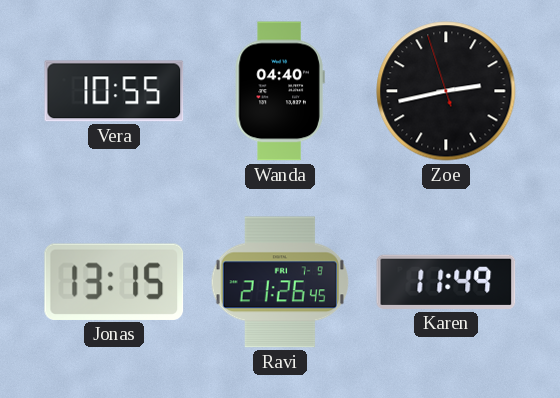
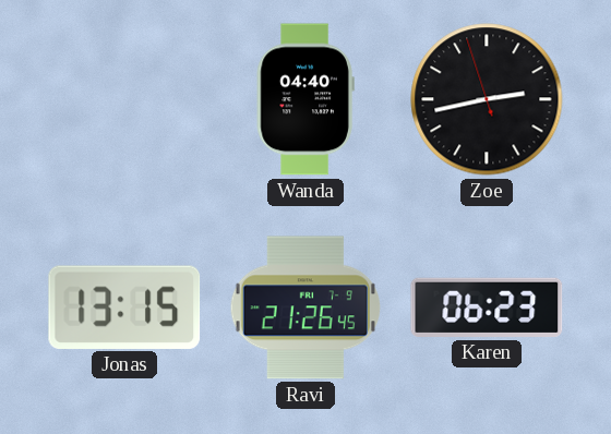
Vera: 10:55 -> none (114, 91)
Karen: 11:49 -> 06:23 (487, 308)
